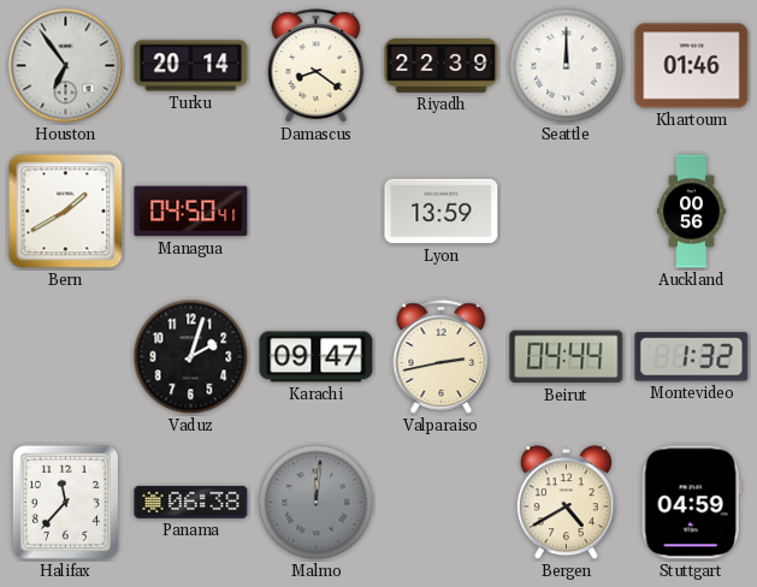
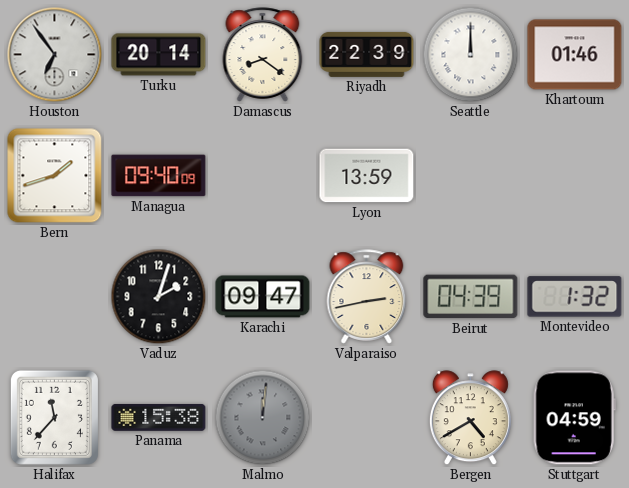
Bern: 1:40 -> 1:42 (55, 176)
Managua: 04:50 -> 09:40 (159, 176)
Auckland: 00:56 -> none (692, 212)
Beirut: 04:44 -> 04:39 (471, 297)
Panama: 06:38 -> 15:38 (159, 417)
